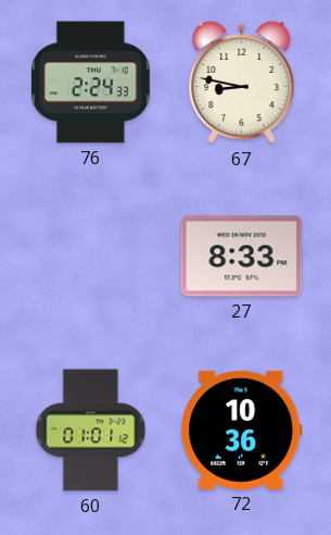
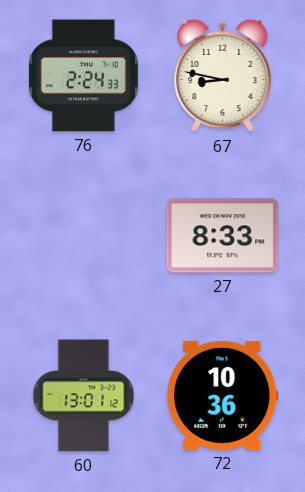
60: 01:01 -> 13:01 (84, 396)
